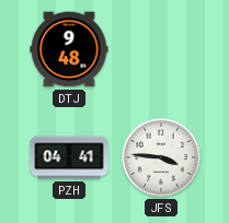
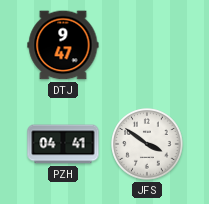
DTJ: 9:48 -> 9:47 (63, 45)
JFS: 3:46 -> 3:51 (147, 144)
